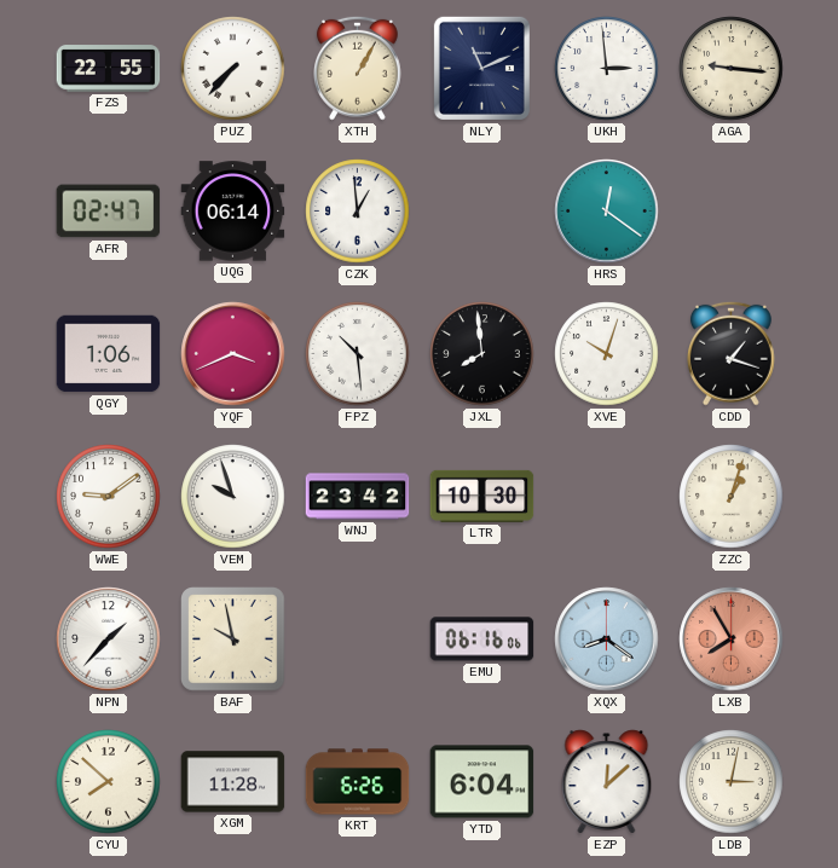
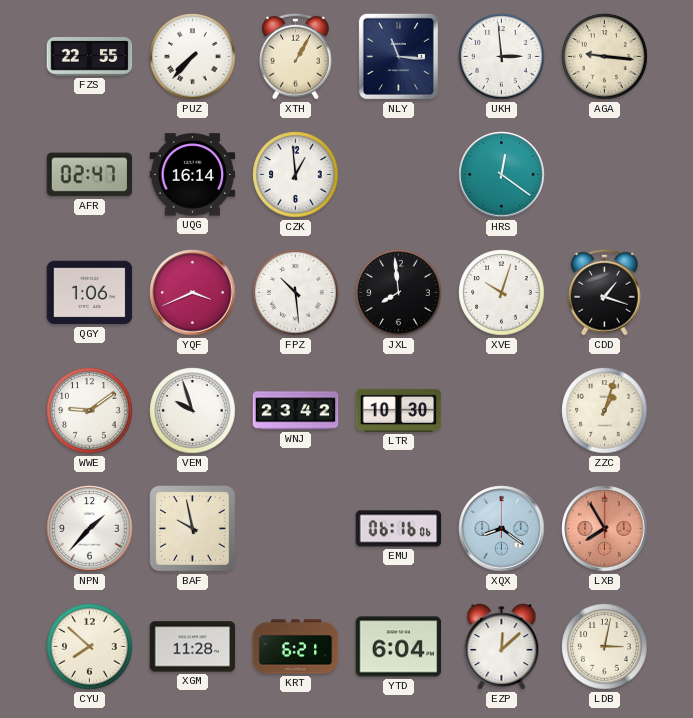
NLY: 11:11 -> 11:16 (398, 56)
UQG: 06:14 -> 16:14 (193, 175)
KRT: 6:26 -> 6:21 (296, 647)
